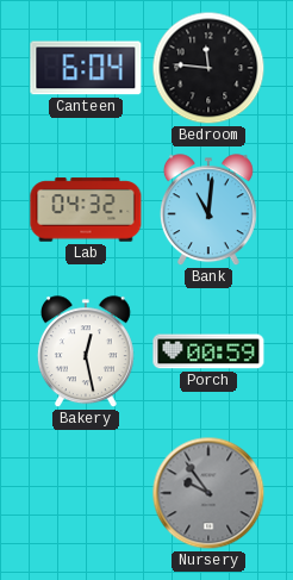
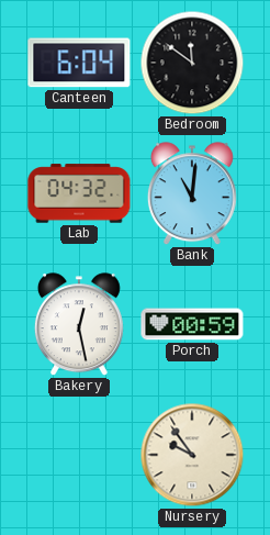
Bedroom: 11:46 -> 11:51 (192, 63)
Nursery dial: grey -> cream (192, 455)
